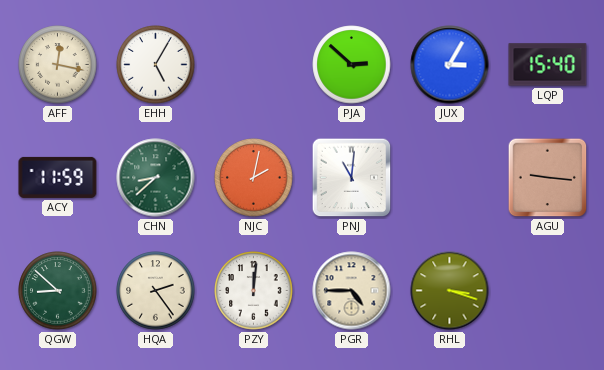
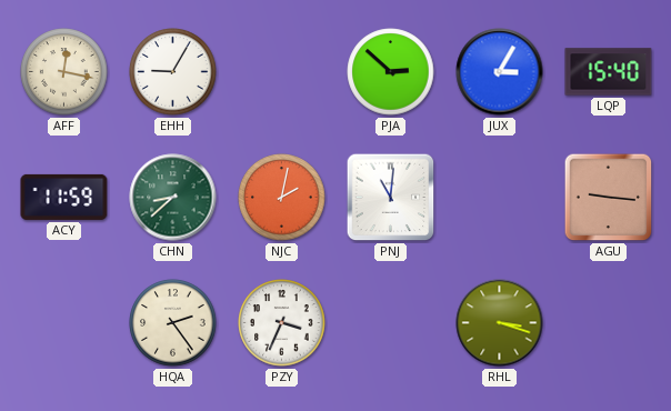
EHH: 5:05 -> 9:05 (173, 72)
QGW: 8:52 -> none (58, 291)
PZY: 12:01 -> 3:34 (282, 323)
PGR: 4:45 -> none (352, 291)
